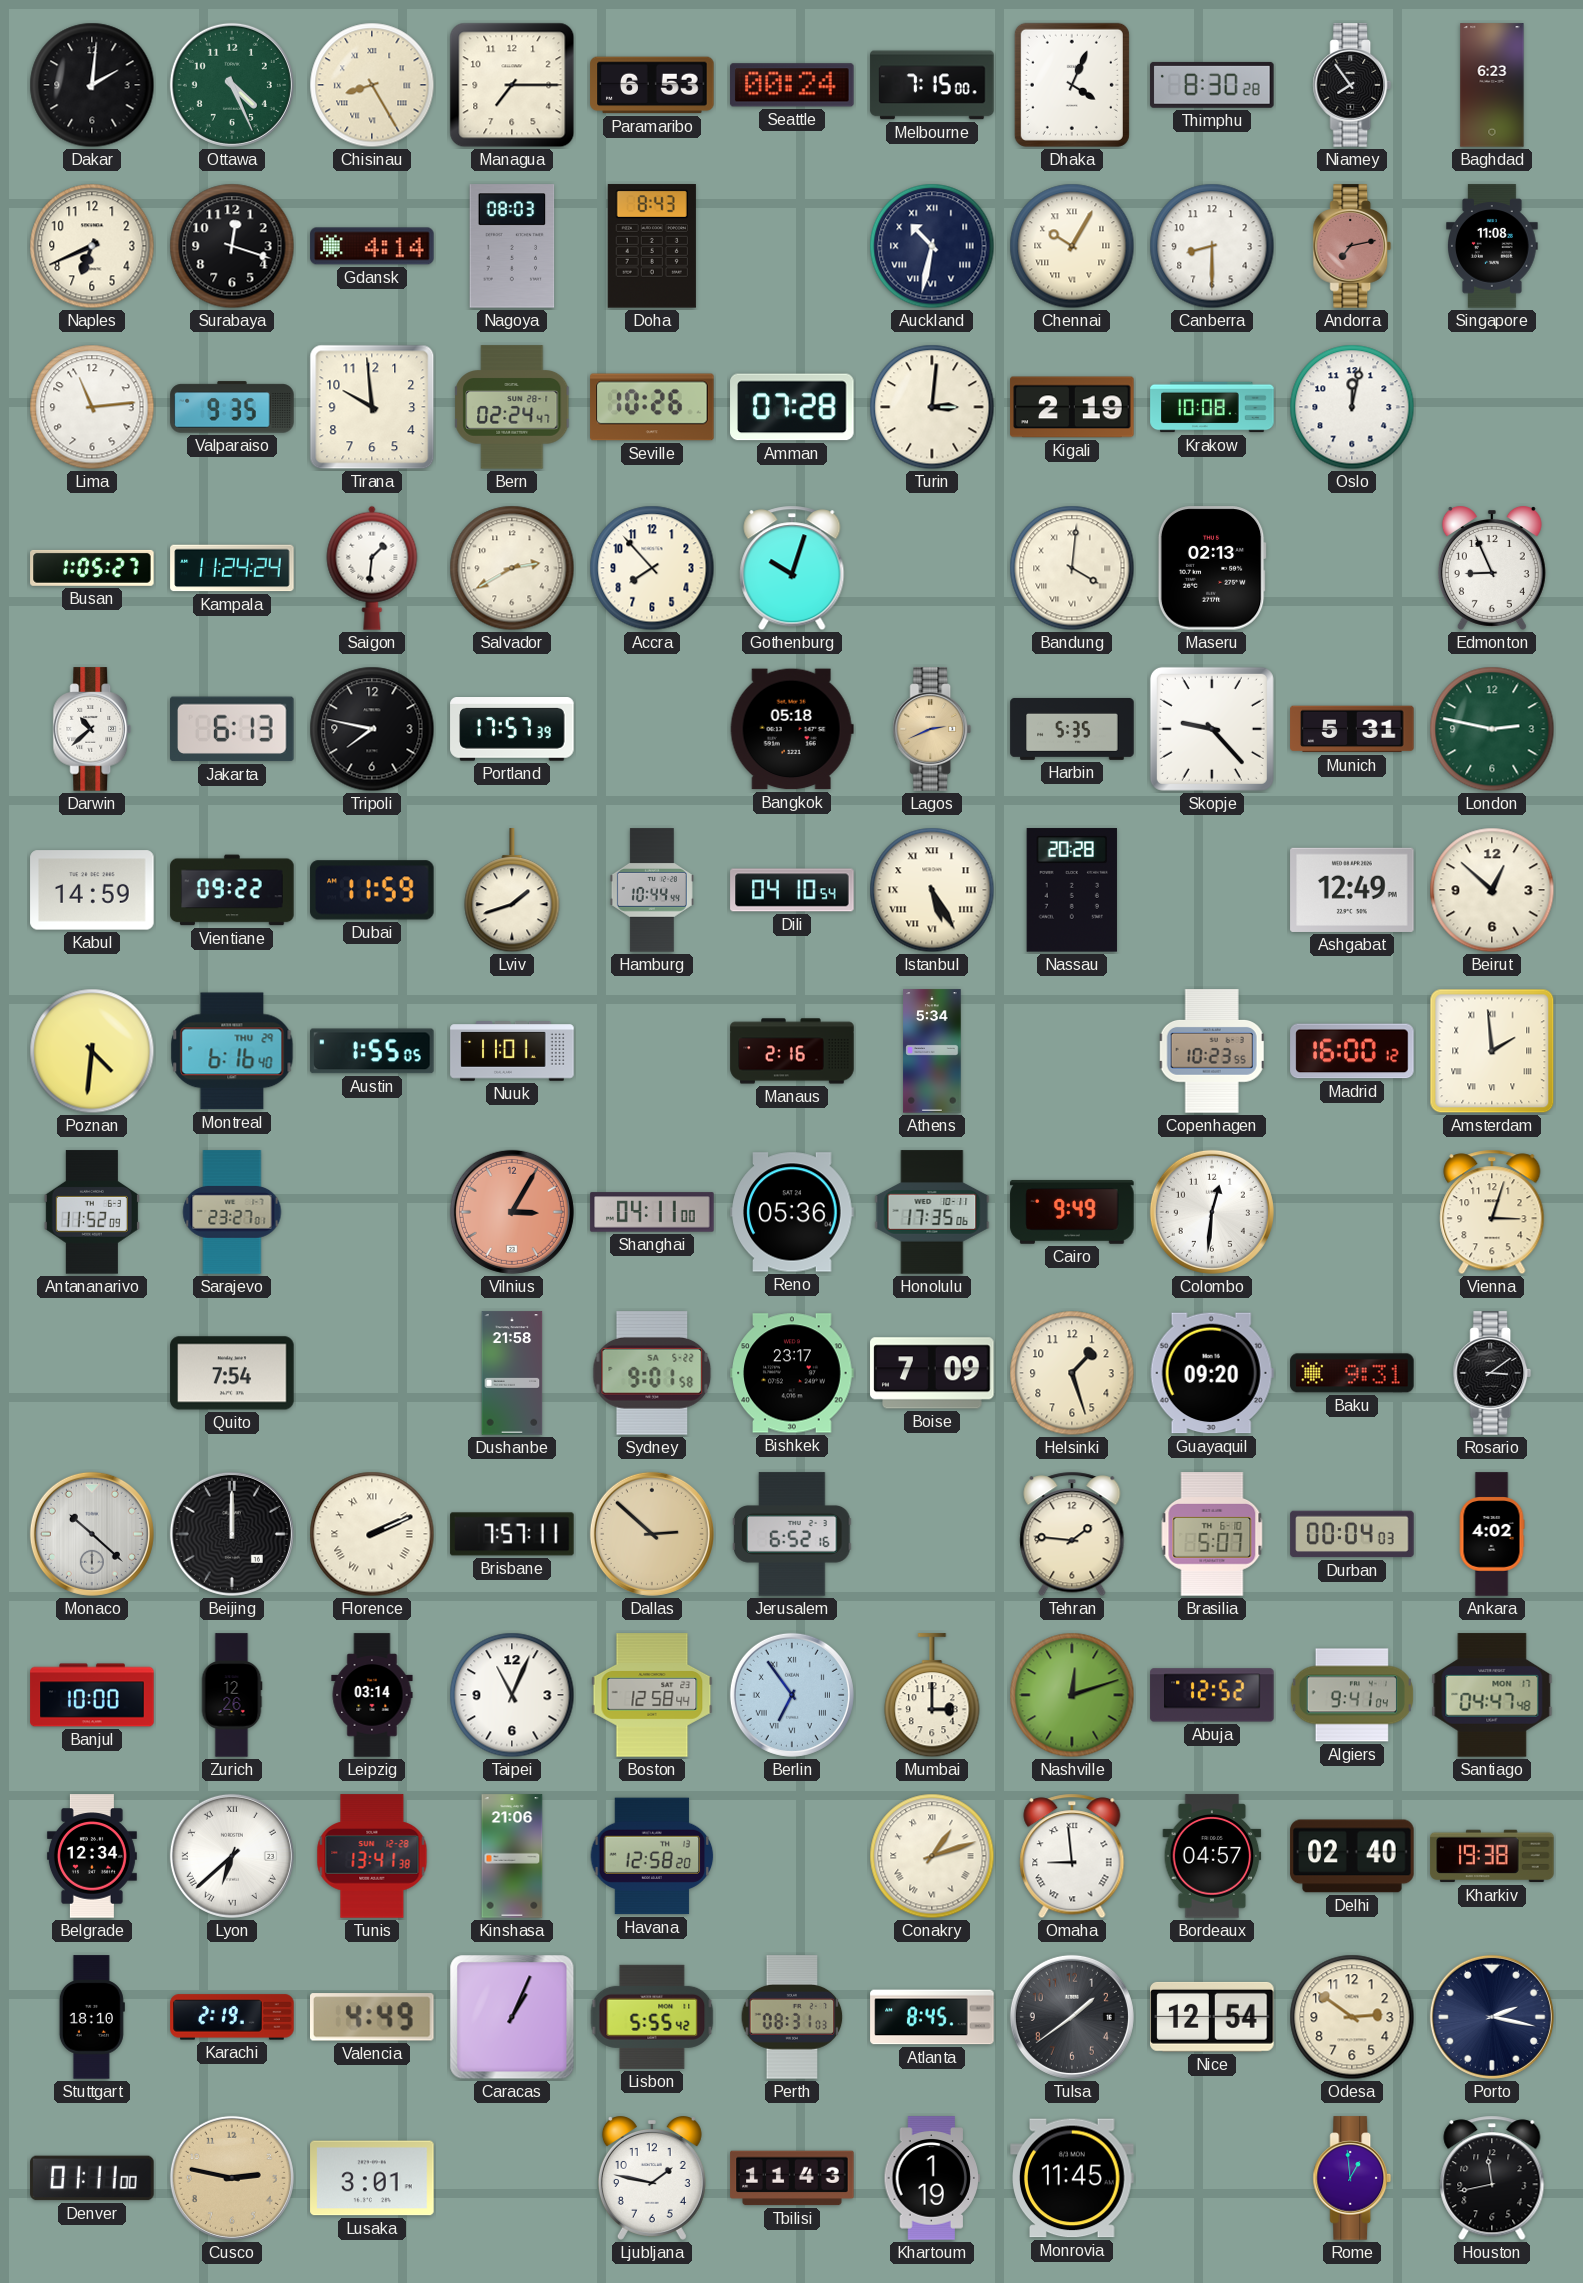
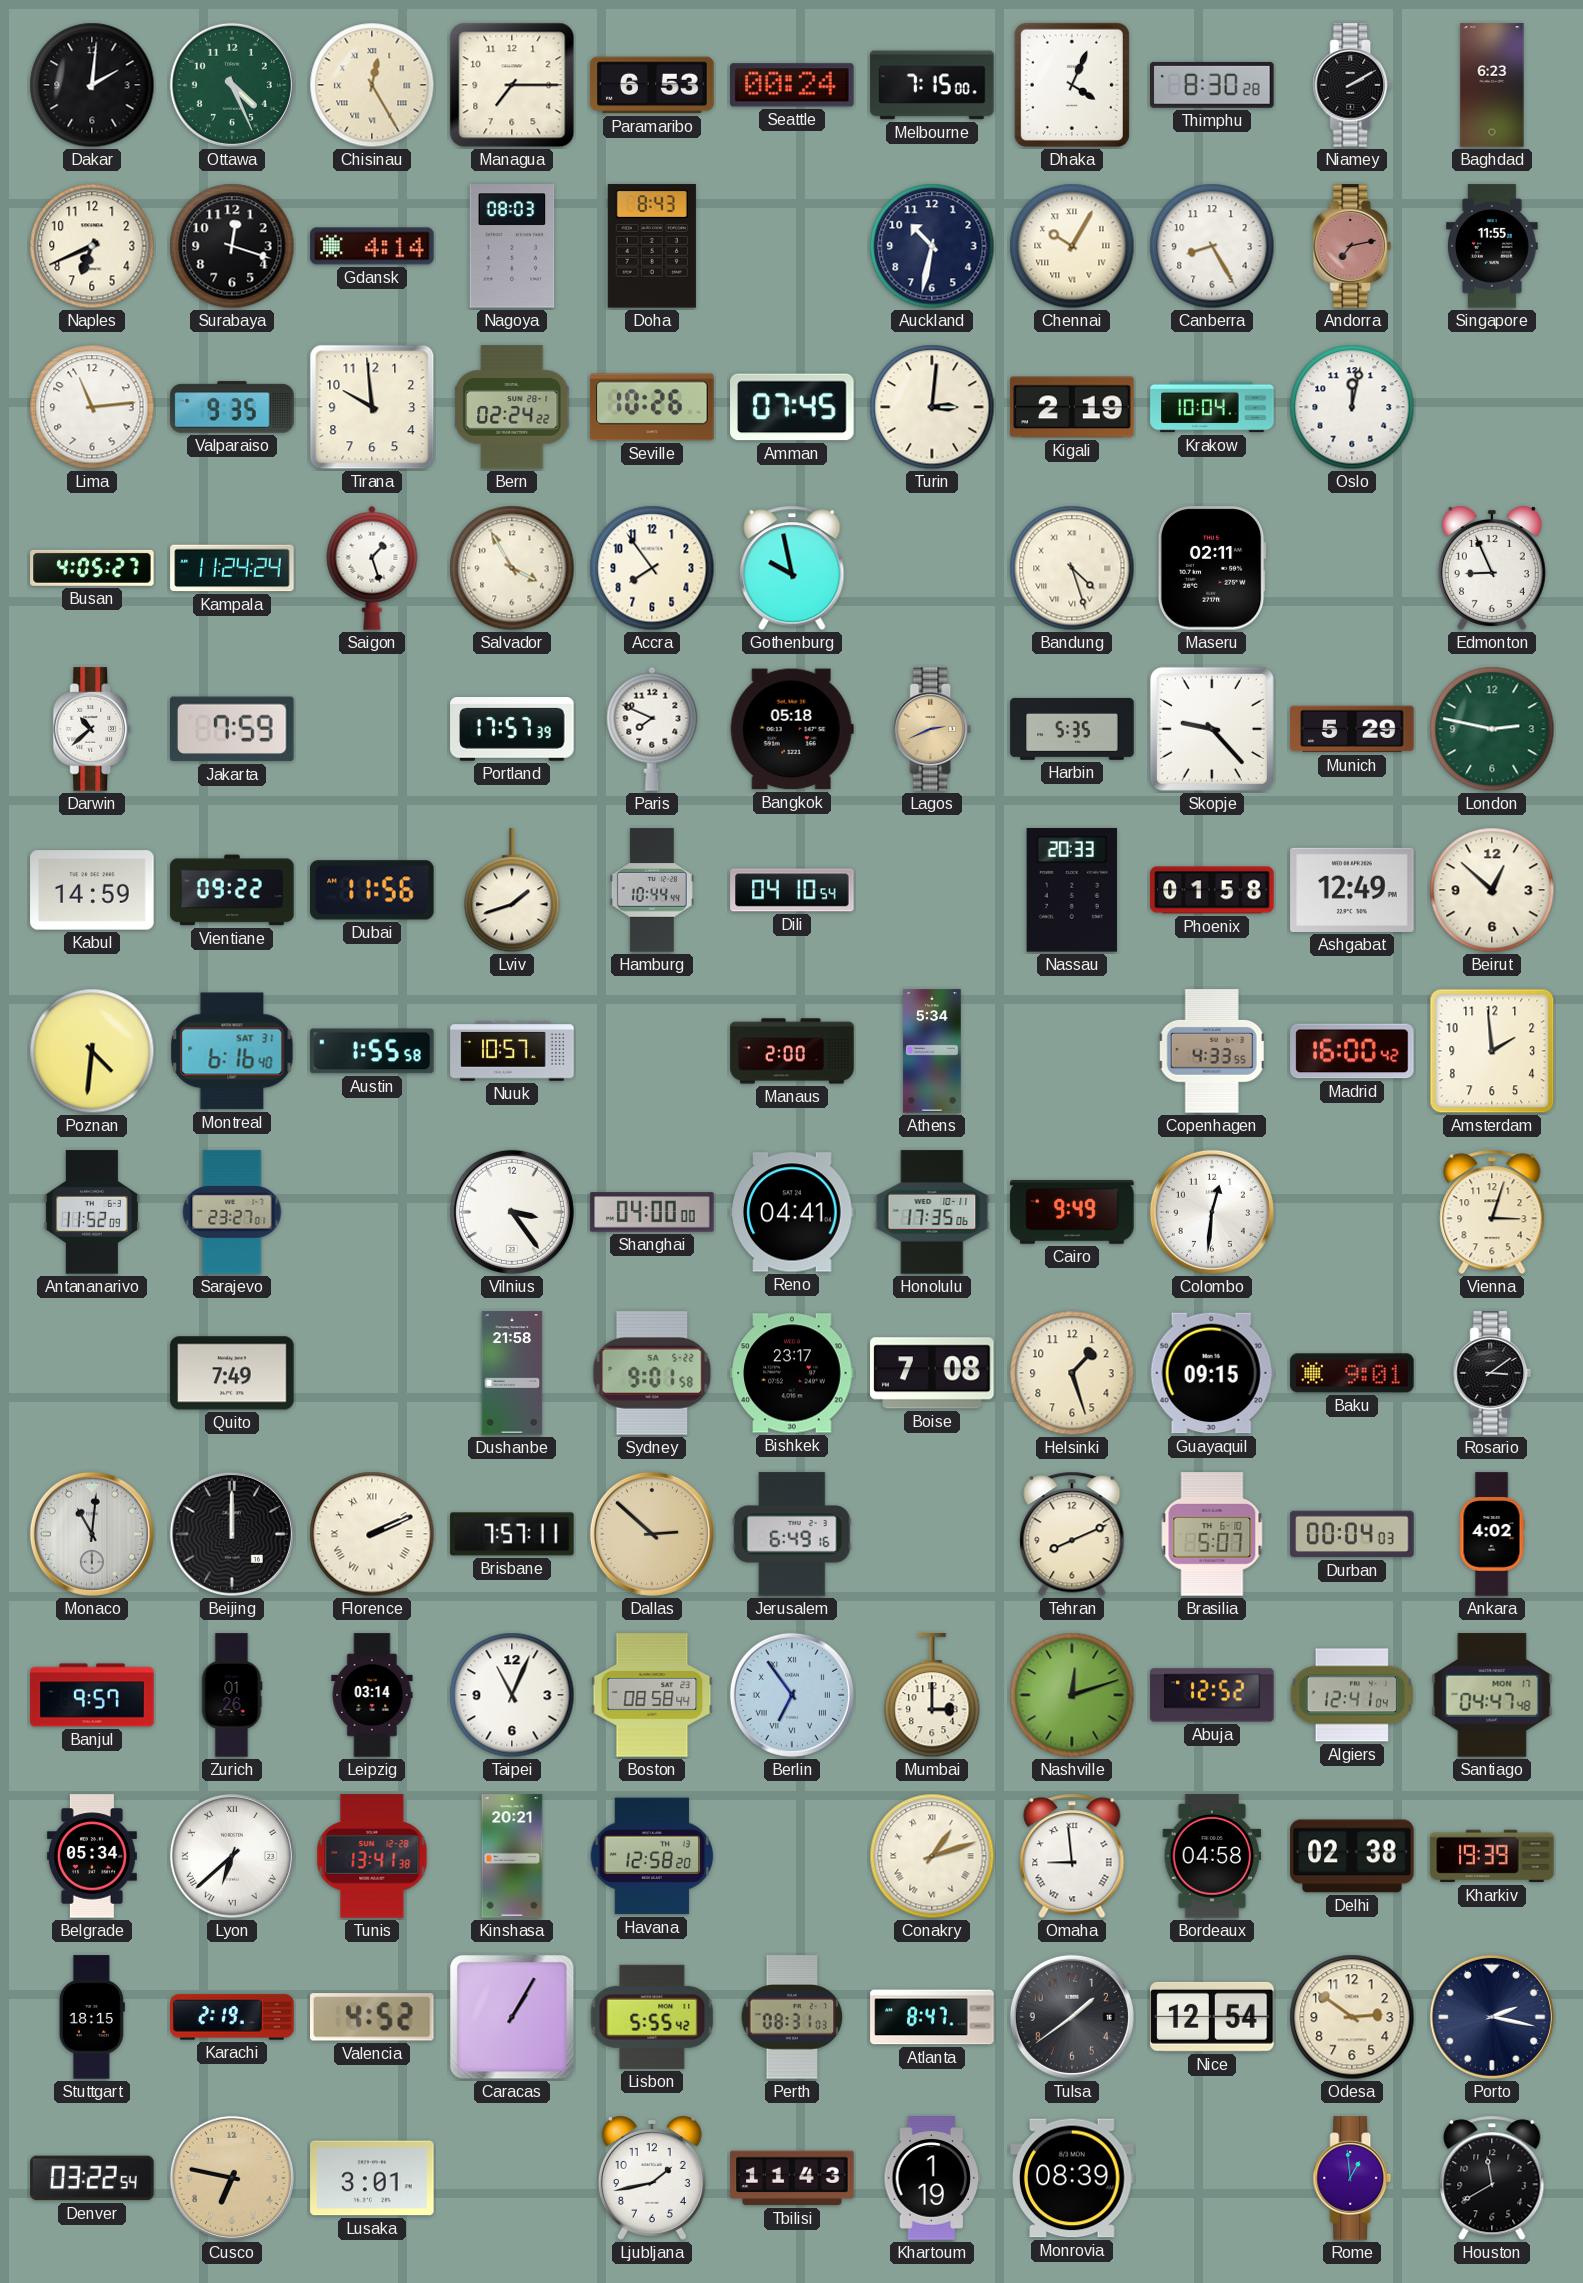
Chisinau: 8:25 -> 12:25 (372, 85)
Niamey: 7:54 -> 2:10 (1352, 85)
Auckland numerals: Roman -> Arabic (932, 246)
Canberra: 8:30 -> 8:25 (1212, 246)
Singapore: 11:08 -> 11:55 (1493, 246)
Bern: 02:24:47 -> 02:24:22 (513, 407)
Amman: 07:28 -> 07:45 (792, 407)
Krakow: 10:08 -> 10:04 (1212, 407)
Busan: 1:05 -> 4:05 (92, 568)
Saigon: 1:31 -> 1:27 (372, 568)
Salvador: 2:40 -> 3:55 (512, 568)
Accra: 7:53 -> 7:54 (652, 568)
Gothenburg: 10:03 -> 9:58 (792, 568)
Bandung: 4:01 -> 4:27 (1072, 568)
Maseru: 02:13 -> 02:11 (1212, 568)
Jakarta: 6:13 -> 7:59 (232, 729)
Tripoli: 7:47 -> none (372, 729)
Paris: none -> 7:49 (652, 729)
Munich: 5:31 -> 5:29 (1352, 729)
Dubai: 11:59 -> 11:56 (372, 890)
Istanbul: 5:25 -> none (932, 890)
Nassau: 20:28 -> 20:33 (1072, 890)
Phoenix: none -> 01:58 (1212, 890)
Montreal date: THU 29 -> SAT 31 (232, 1051)
Austin: 1:55:05 -> 1:55:58 (372, 1051)
Nuuk: 11:01 -> 10:57 (512, 1051)
Manaus: 2:16 -> 2:00 (792, 1051)
Copenhagen: 10:23 -> 4:33 (1212, 1051)
Madrid: 16:00:12 -> 16:00:42 (1352, 1051)
Amsterdam numerals: Roman -> Arabic (1492, 1051)
Vilnius: 3:05 -> 3:24 (512, 1212)
Vilnius dial: salmon -> white (512, 1212)
Shanghai: 04:11 -> 04:00 (652, 1212)
Reno: 05:36 -> 04:41 (792, 1212)
Quito: 7:54 -> 7:49 (232, 1373)
Boise: 7:09 -> 7:08 (932, 1373)
Guayaquil: 09:20 -> 09:15 (1212, 1373)
Baku: 9:31 -> 9:01 (1352, 1373)
Monaco: 10:22 -> 11:01 (92, 1534)
Jerusalem: 6:52 -> 6:49 (793, 1534)
Tehran: 1:46 -> 8:11 (1072, 1534)
Banjul: 10:00 -> 9:57 (92, 1695)
Zurich: 12:26 -> 01:26 (232, 1695)
Boston: 12:58 -> 08:58 (652, 1695)
Algiers: 9:41 -> 12:41 (1352, 1695)
Belgrade: 12:34 -> 05:34 (92, 1856)
Kinshasa: 21:06 -> 20:21 (512, 1856)
Bordeaux: 04:57 -> 04:58 (1212, 1856)
Delhi: 02:40 -> 02:38 (1352, 1856)
Kharkiv: 19:38 -> 19:39 (1492, 1856)
Stuttgart: 18:10 -> 18:15 (92, 2017)
Valencia: 4:49 -> 4:52 (373, 2017)
Caracas: 1:04 -> 1:05 (512, 2017)
Atlanta: 8:45 -> 8:47 (932, 2017)
Denver: 01:11 -> 03:22 (92, 2178)
Cusco: 2:47 -> 6:47 (232, 2178)
Ljubljana: 1:47 -> 1:43 (652, 2179)
Monrovia: 11:45 -> 08:39 (1072, 2178)
Houston: 11:43 -> 11:40 (1492, 2178)
